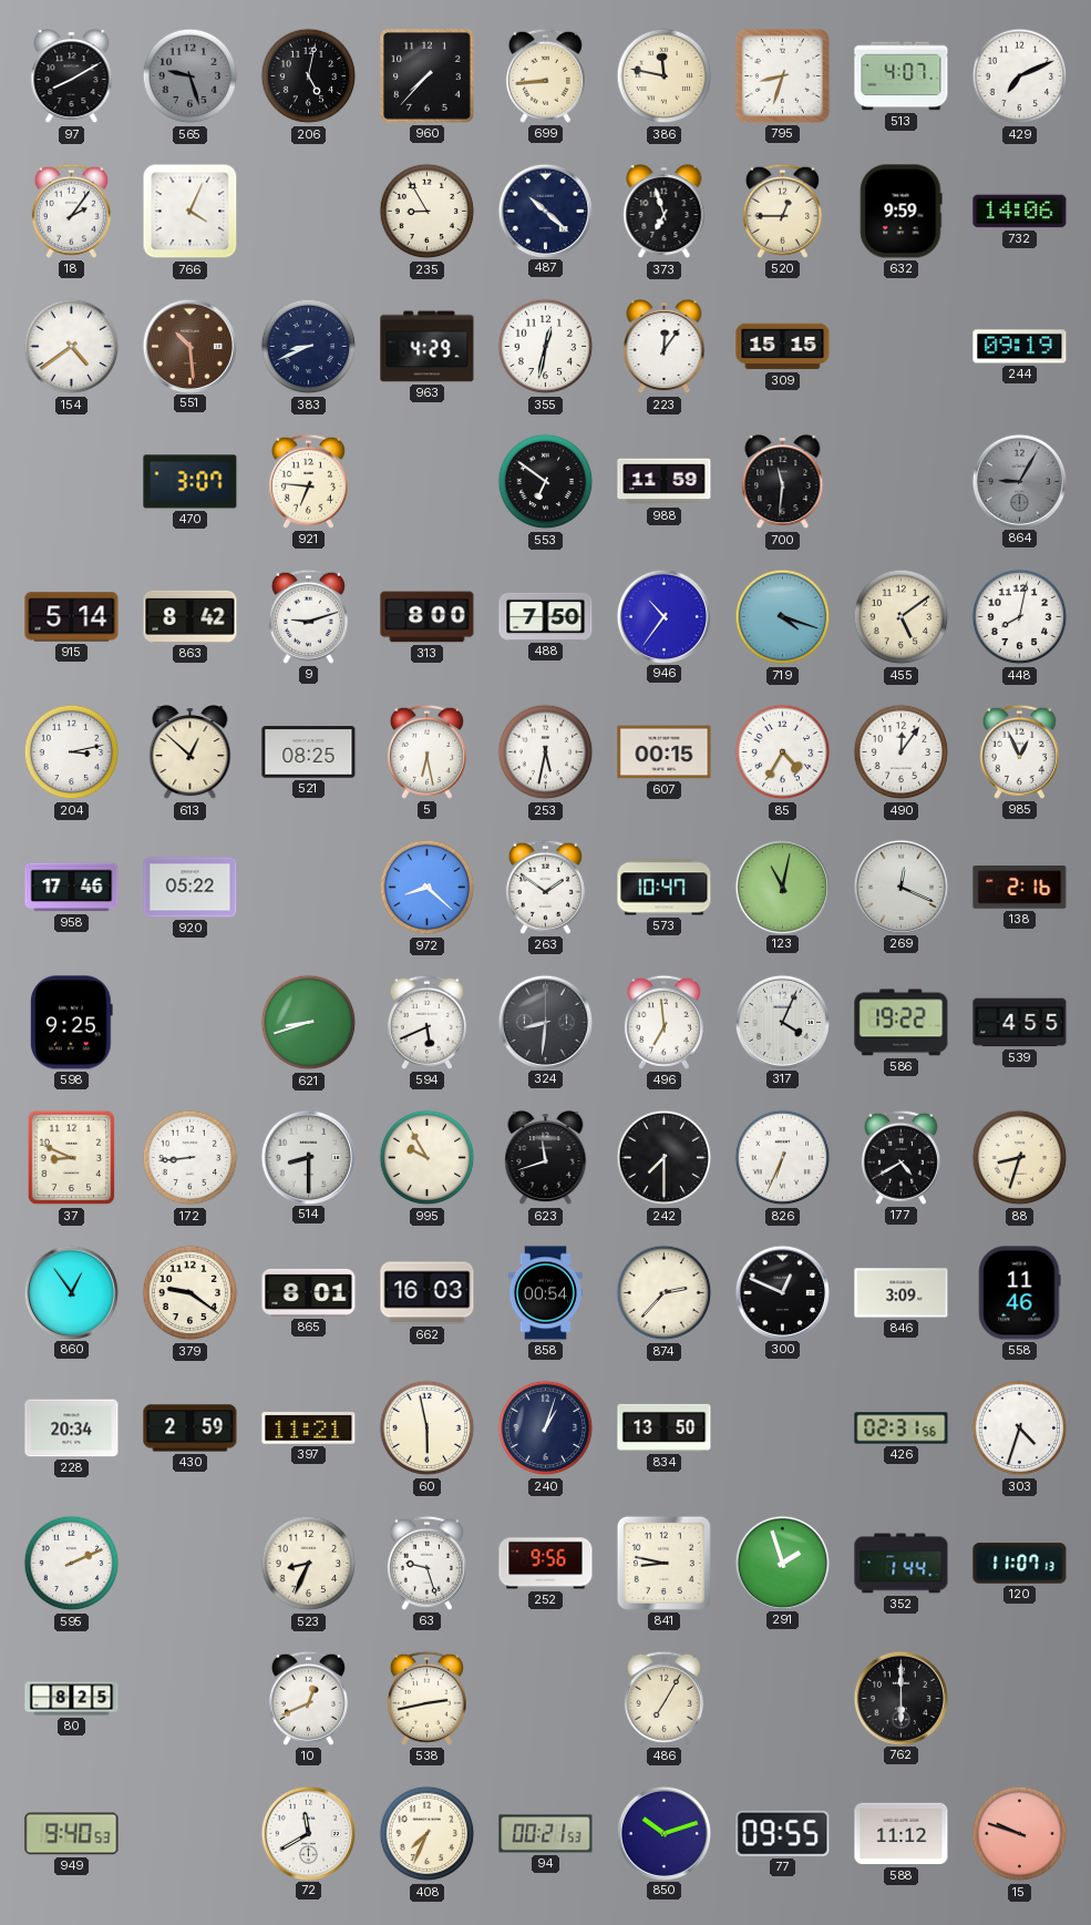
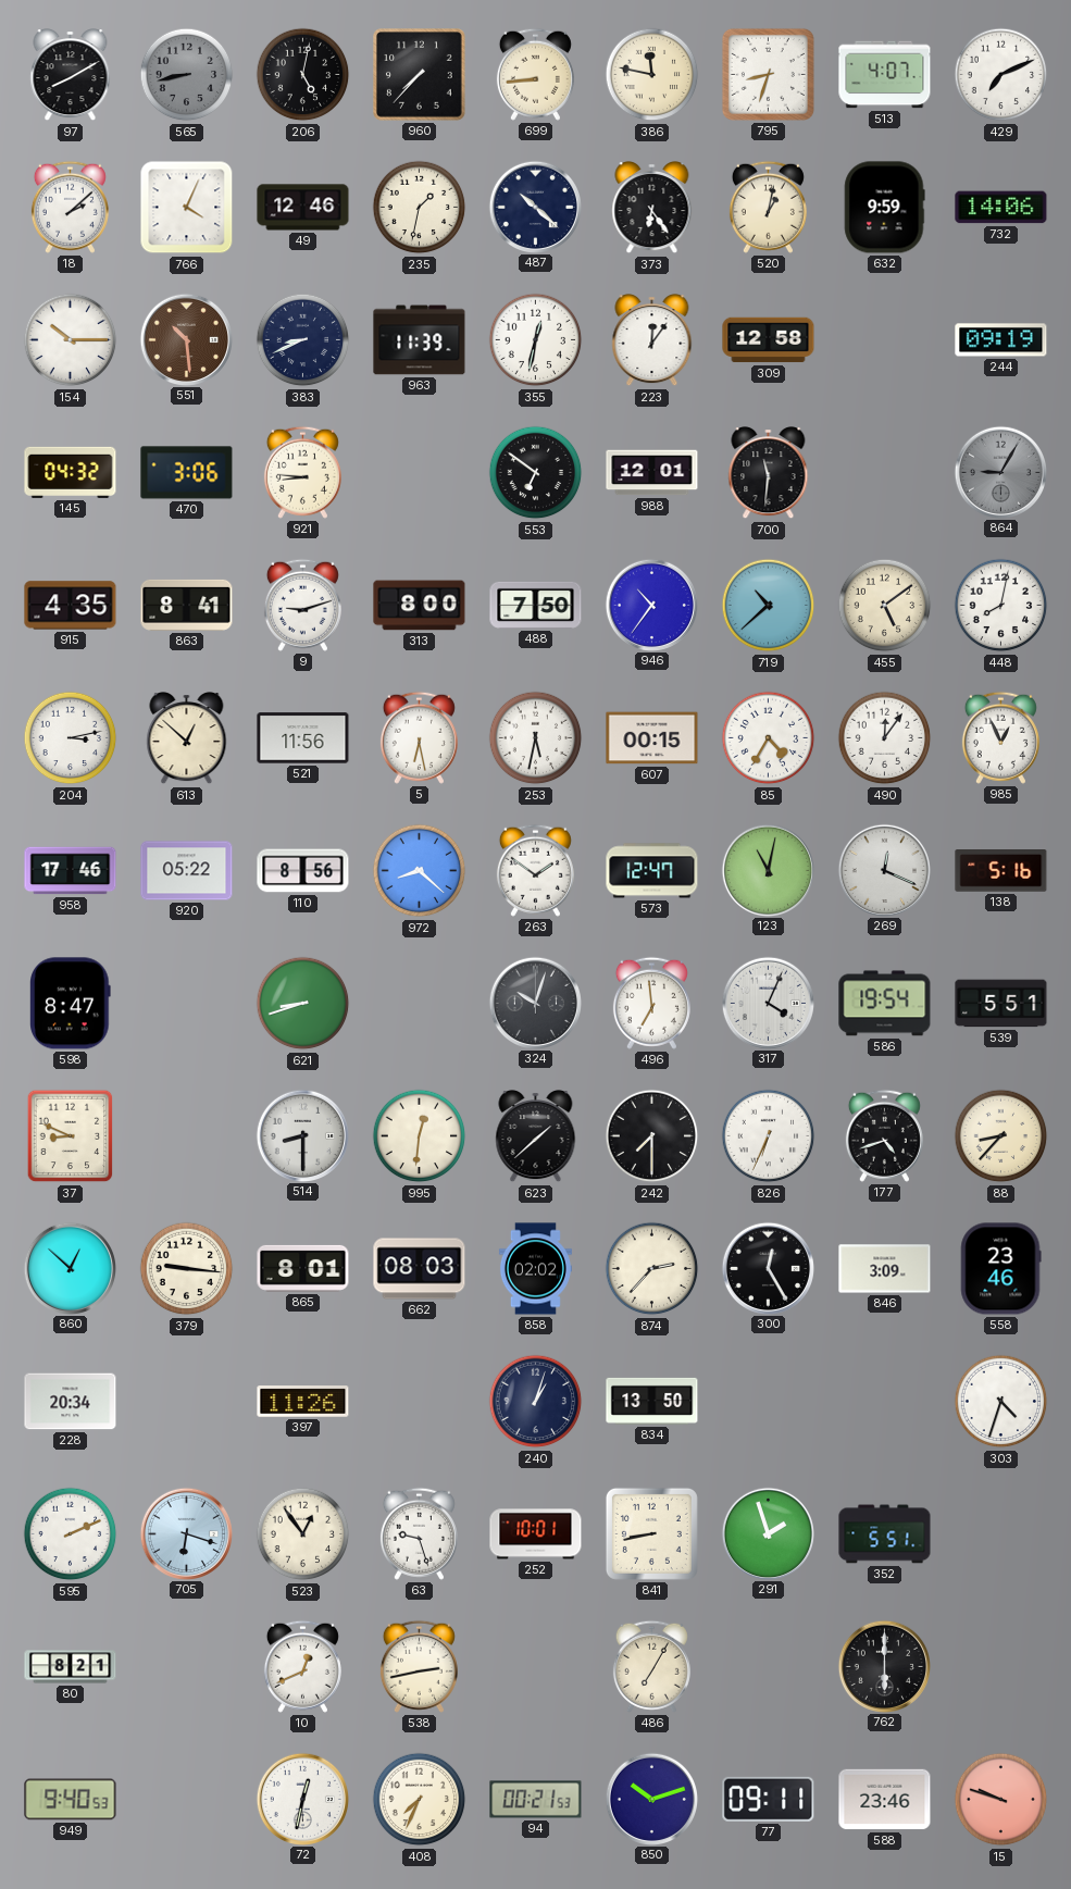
565: 9:27 -> 8:43 (187, 75)
18: 2:06 -> 2:08 (70, 207)
49: none -> 12:46 (303, 208)
235: 8:55 -> 1:32 (420, 208)
373: 6:57 -> 6:24 (652, 208)
520: 12:45 -> 1:02 (768, 207)
154: 4:39 -> 10:15 (71, 340)
963: 4:29 -> 11:39 (420, 340)
309: 15:15 -> 12:58 (769, 340)
145: none -> 04:32 (71, 472)
470: 3:07 -> 3:06 (187, 473)
921: 6:46 -> 8:46 (302, 472)
988: 11:59 -> 12:01 (652, 473)
915: 5:14 -> 4:35 (71, 606)
863: 8:42 -> 8:41 (187, 605)
719: 4:18 -> 10:38 (769, 606)
521: 08:25 -> 11:56 (303, 738)
110: none -> 8:56 (303, 871)
573: 10:47 -> 12:47 (652, 871)
138: 2:16 -> 5:16 (1001, 871)
598: 9:25 -> 8:47 (71, 1004)
594: 5:41 -> none (426, 1022)
324: 8:31 -> 10:03 (535, 1003)
586: 19:22 -> 19:54 (885, 1004)
539: 4:55 -> 5:51 (1001, 1004)
172: 8:44 -> none (191, 1158)
995: 9:55 -> 12:31 (420, 1136)
623: 11:42 -> 1:38 (536, 1136)
177: 4:40 -> 4:42 (884, 1135)
88: 8:33 -> 8:37 (1001, 1136)
860: 12:54 -> 12:52 (70, 1268)
379: 9:21 -> 9:16 (187, 1269)
662: 16:03 -> 08:03 (420, 1269)
858: 00:54 -> 02:02 (535, 1269)
300: 12:49 -> 12:25 (768, 1268)
558: 11:46 -> 23:46 (1000, 1269)
430: 2:59 -> none (191, 1429)
397: 11:21 -> 11:26 (303, 1402)
60: 5:58 -> none (428, 1429)
426: 02:31 -> none (902, 1429)
705: none -> 6:18 (186, 1533)
523: 8:34 -> 12:54 (303, 1534)
252: 9:56 -> 10:01 (536, 1534)
841: 8:47 -> 8:43 (651, 1533)
352: 1:44 -> 5:51 (885, 1534)
120: 11:07 -> none (1020, 1564)
80: 8:25 -> 8:21 (71, 1667)
72: 11:40 -> 12:32 (302, 1799)
77: 09:55 -> 09:11 (769, 1799)
588: 11:12 -> 23:46 (885, 1800)
